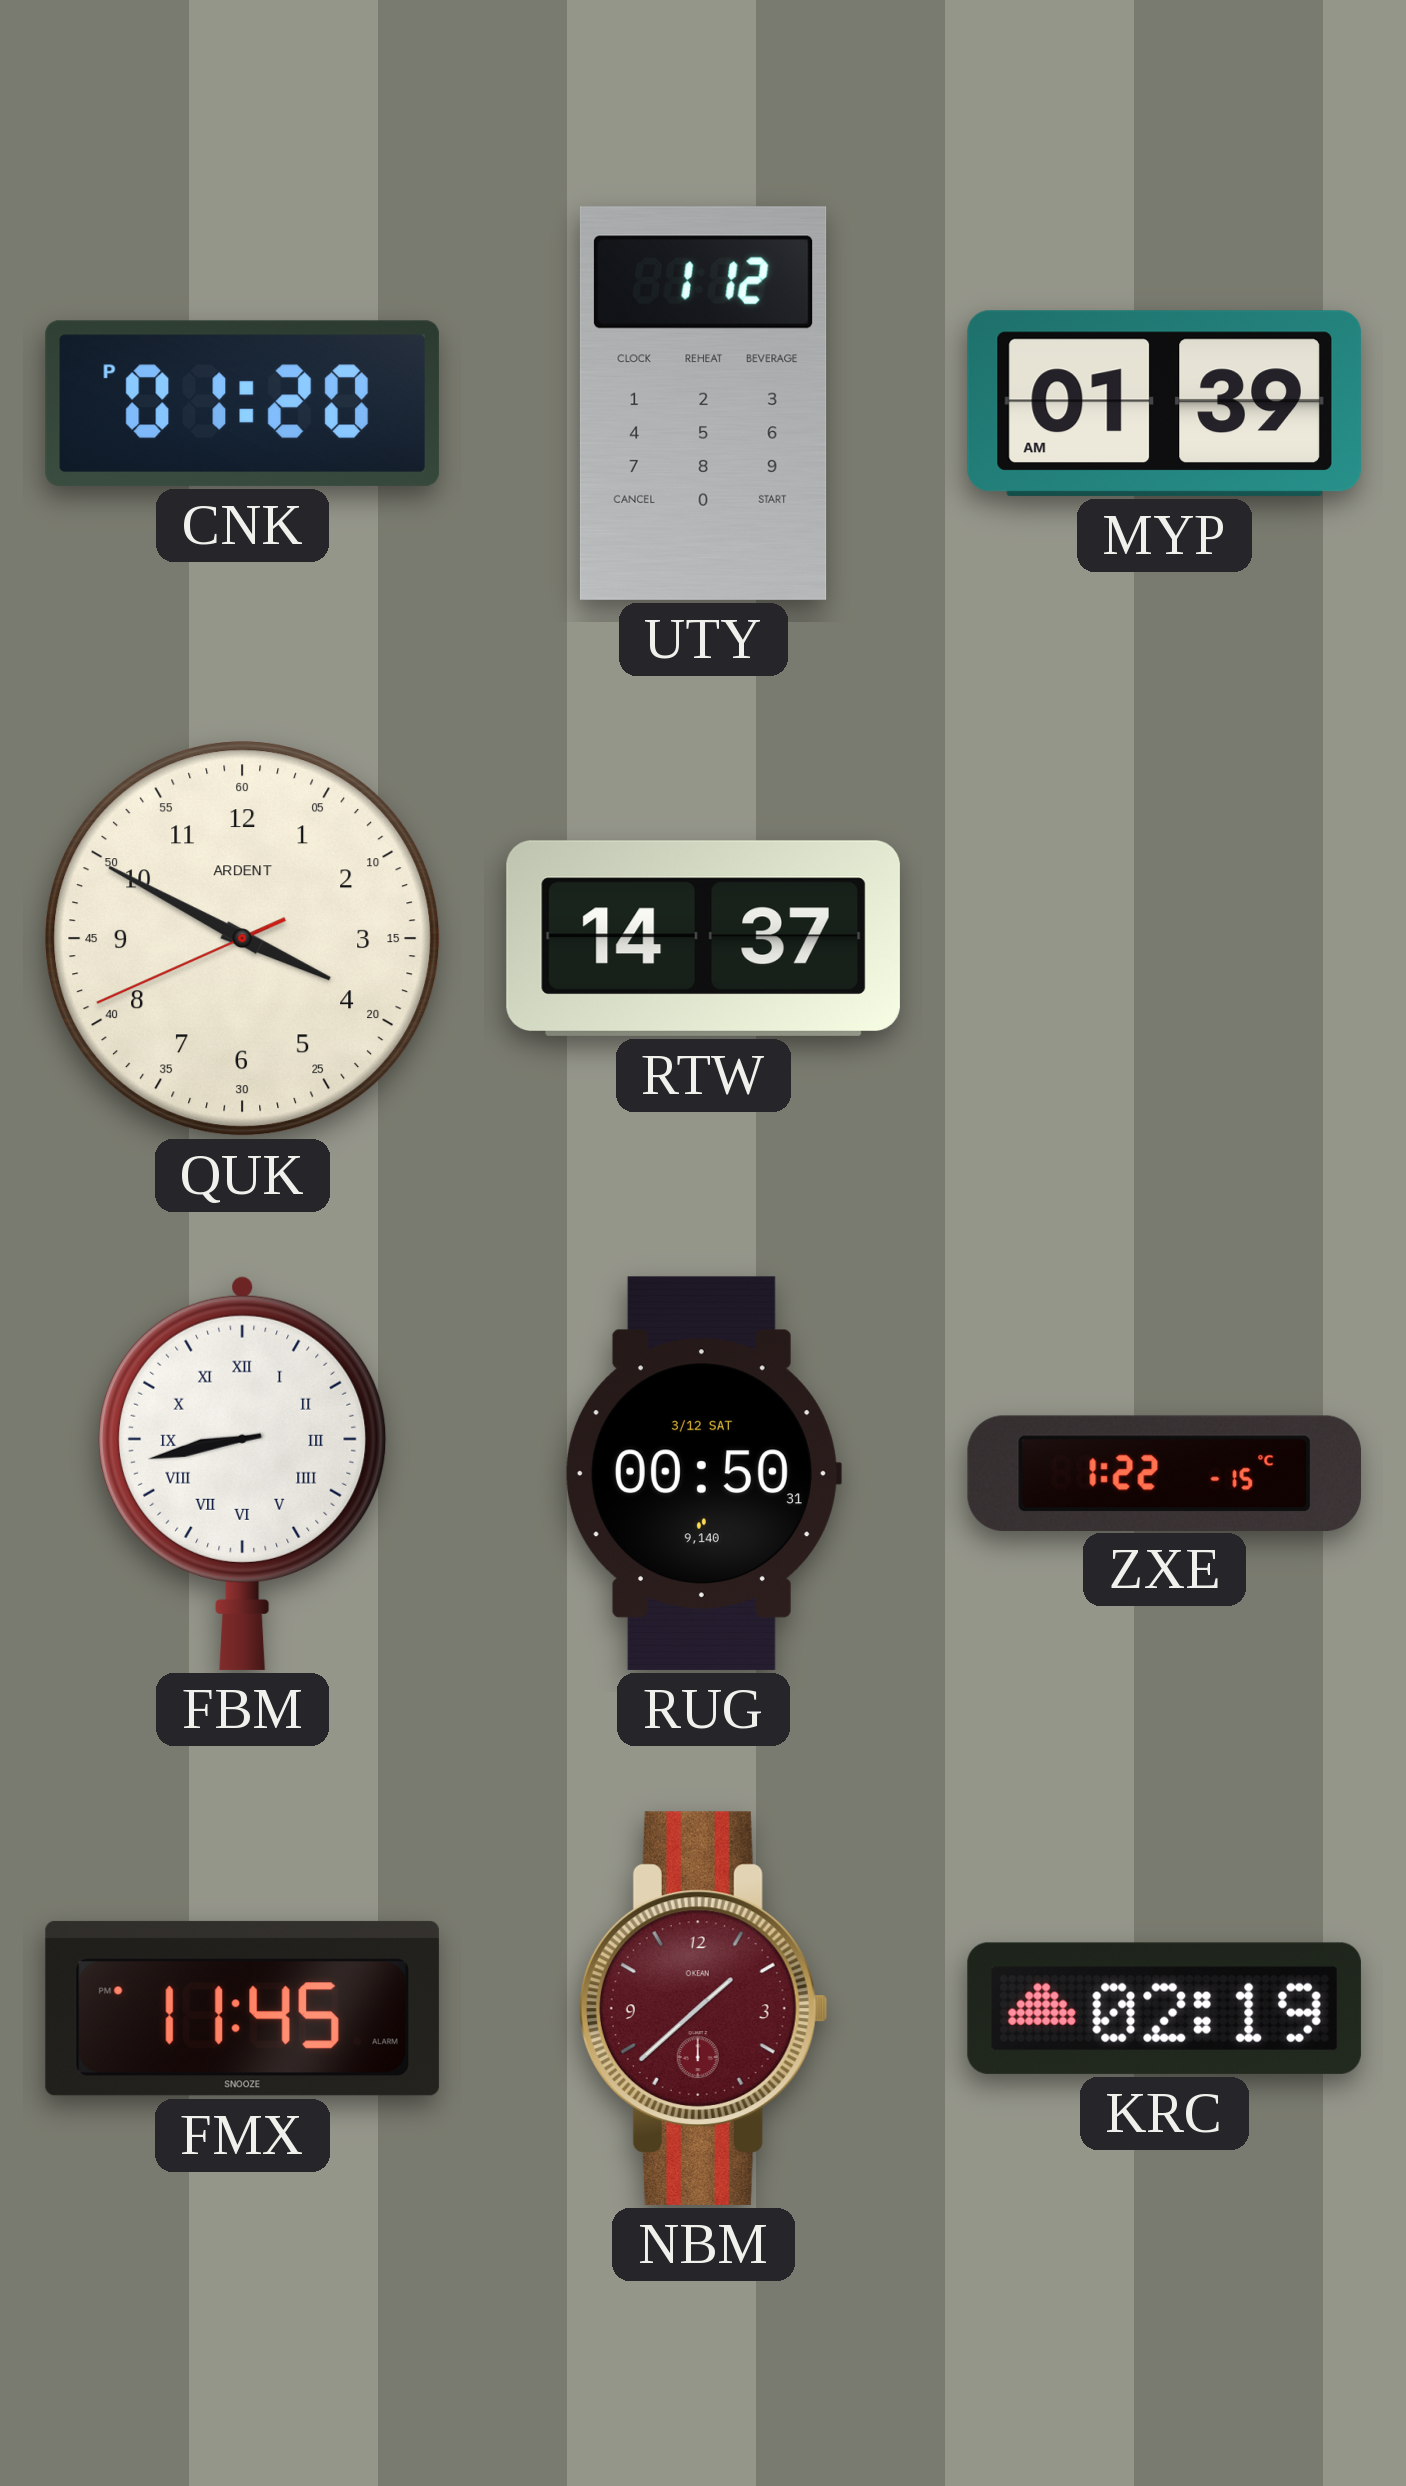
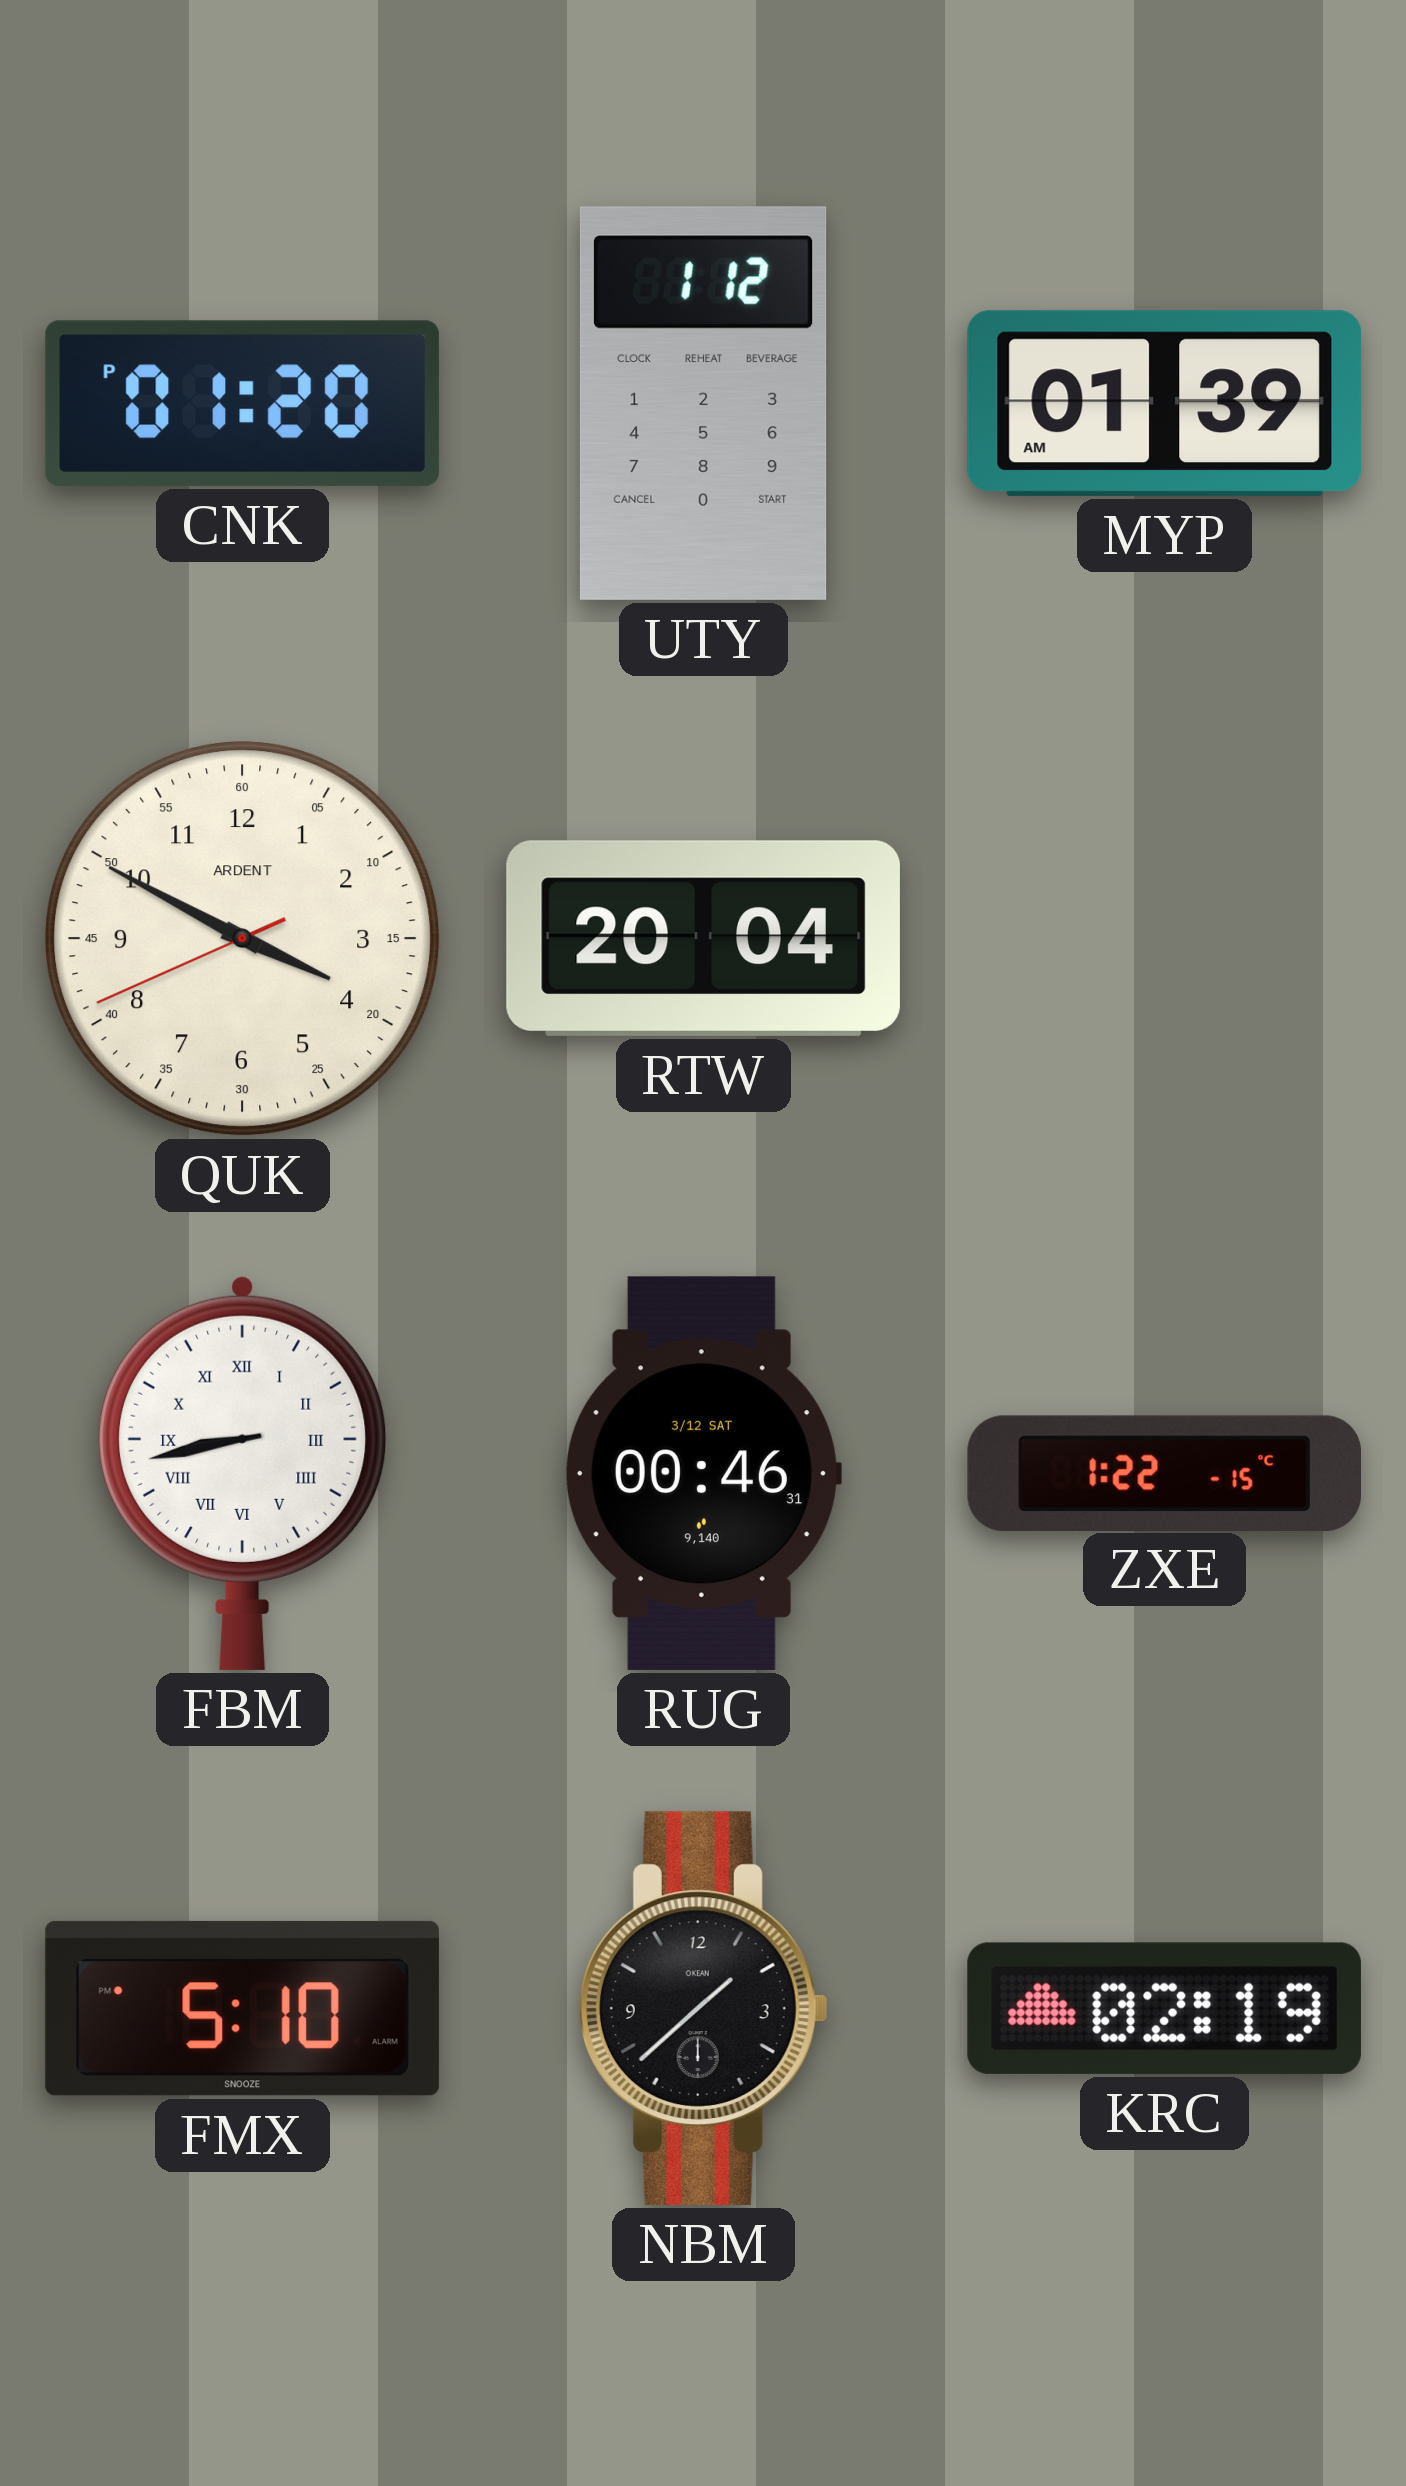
RTW: 14:37 -> 20:04 (703, 938)
RUG: 00:50 -> 00:46 (703, 1473)
FMX: 11:45 -> 5:10 (242, 2008)
NBM dial: burgundy -> black (703, 2008)
